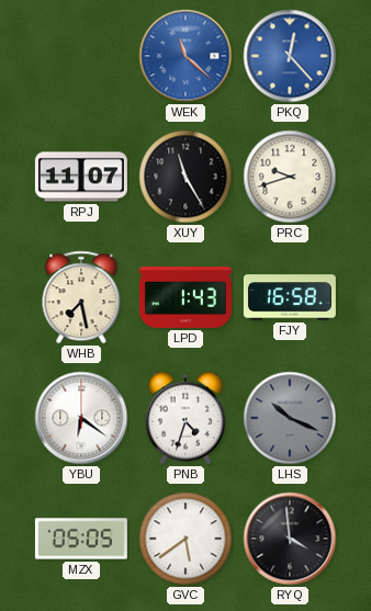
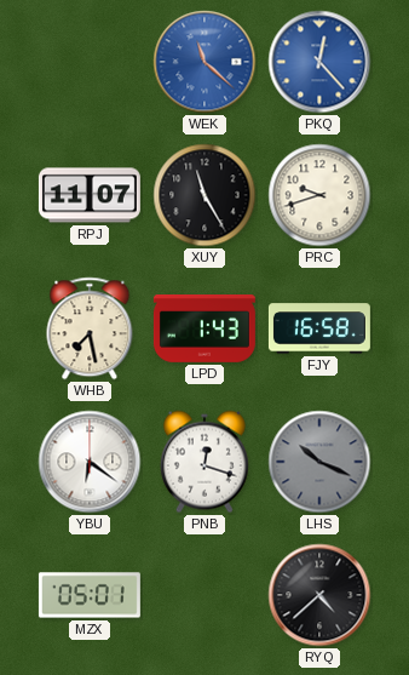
PNB: 4:33 -> 12:18 (204, 462)
MZX: 05:05 -> 05:01 (90, 595)
GVC: 5:39 -> none (185, 539)
RYQ: 3:59 -> 4:38 (319, 595)
